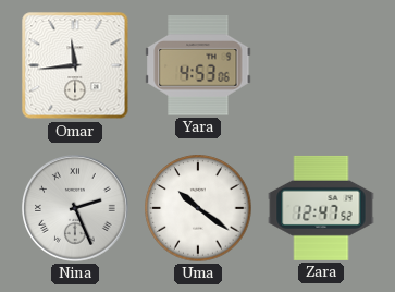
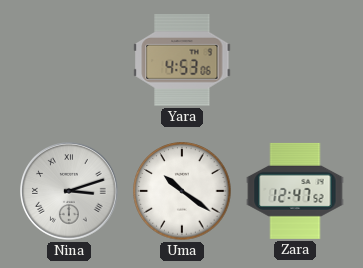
Omar: 11:44 -> none (75, 65)
Nina: 2:26 -> 3:12 (70, 192)
